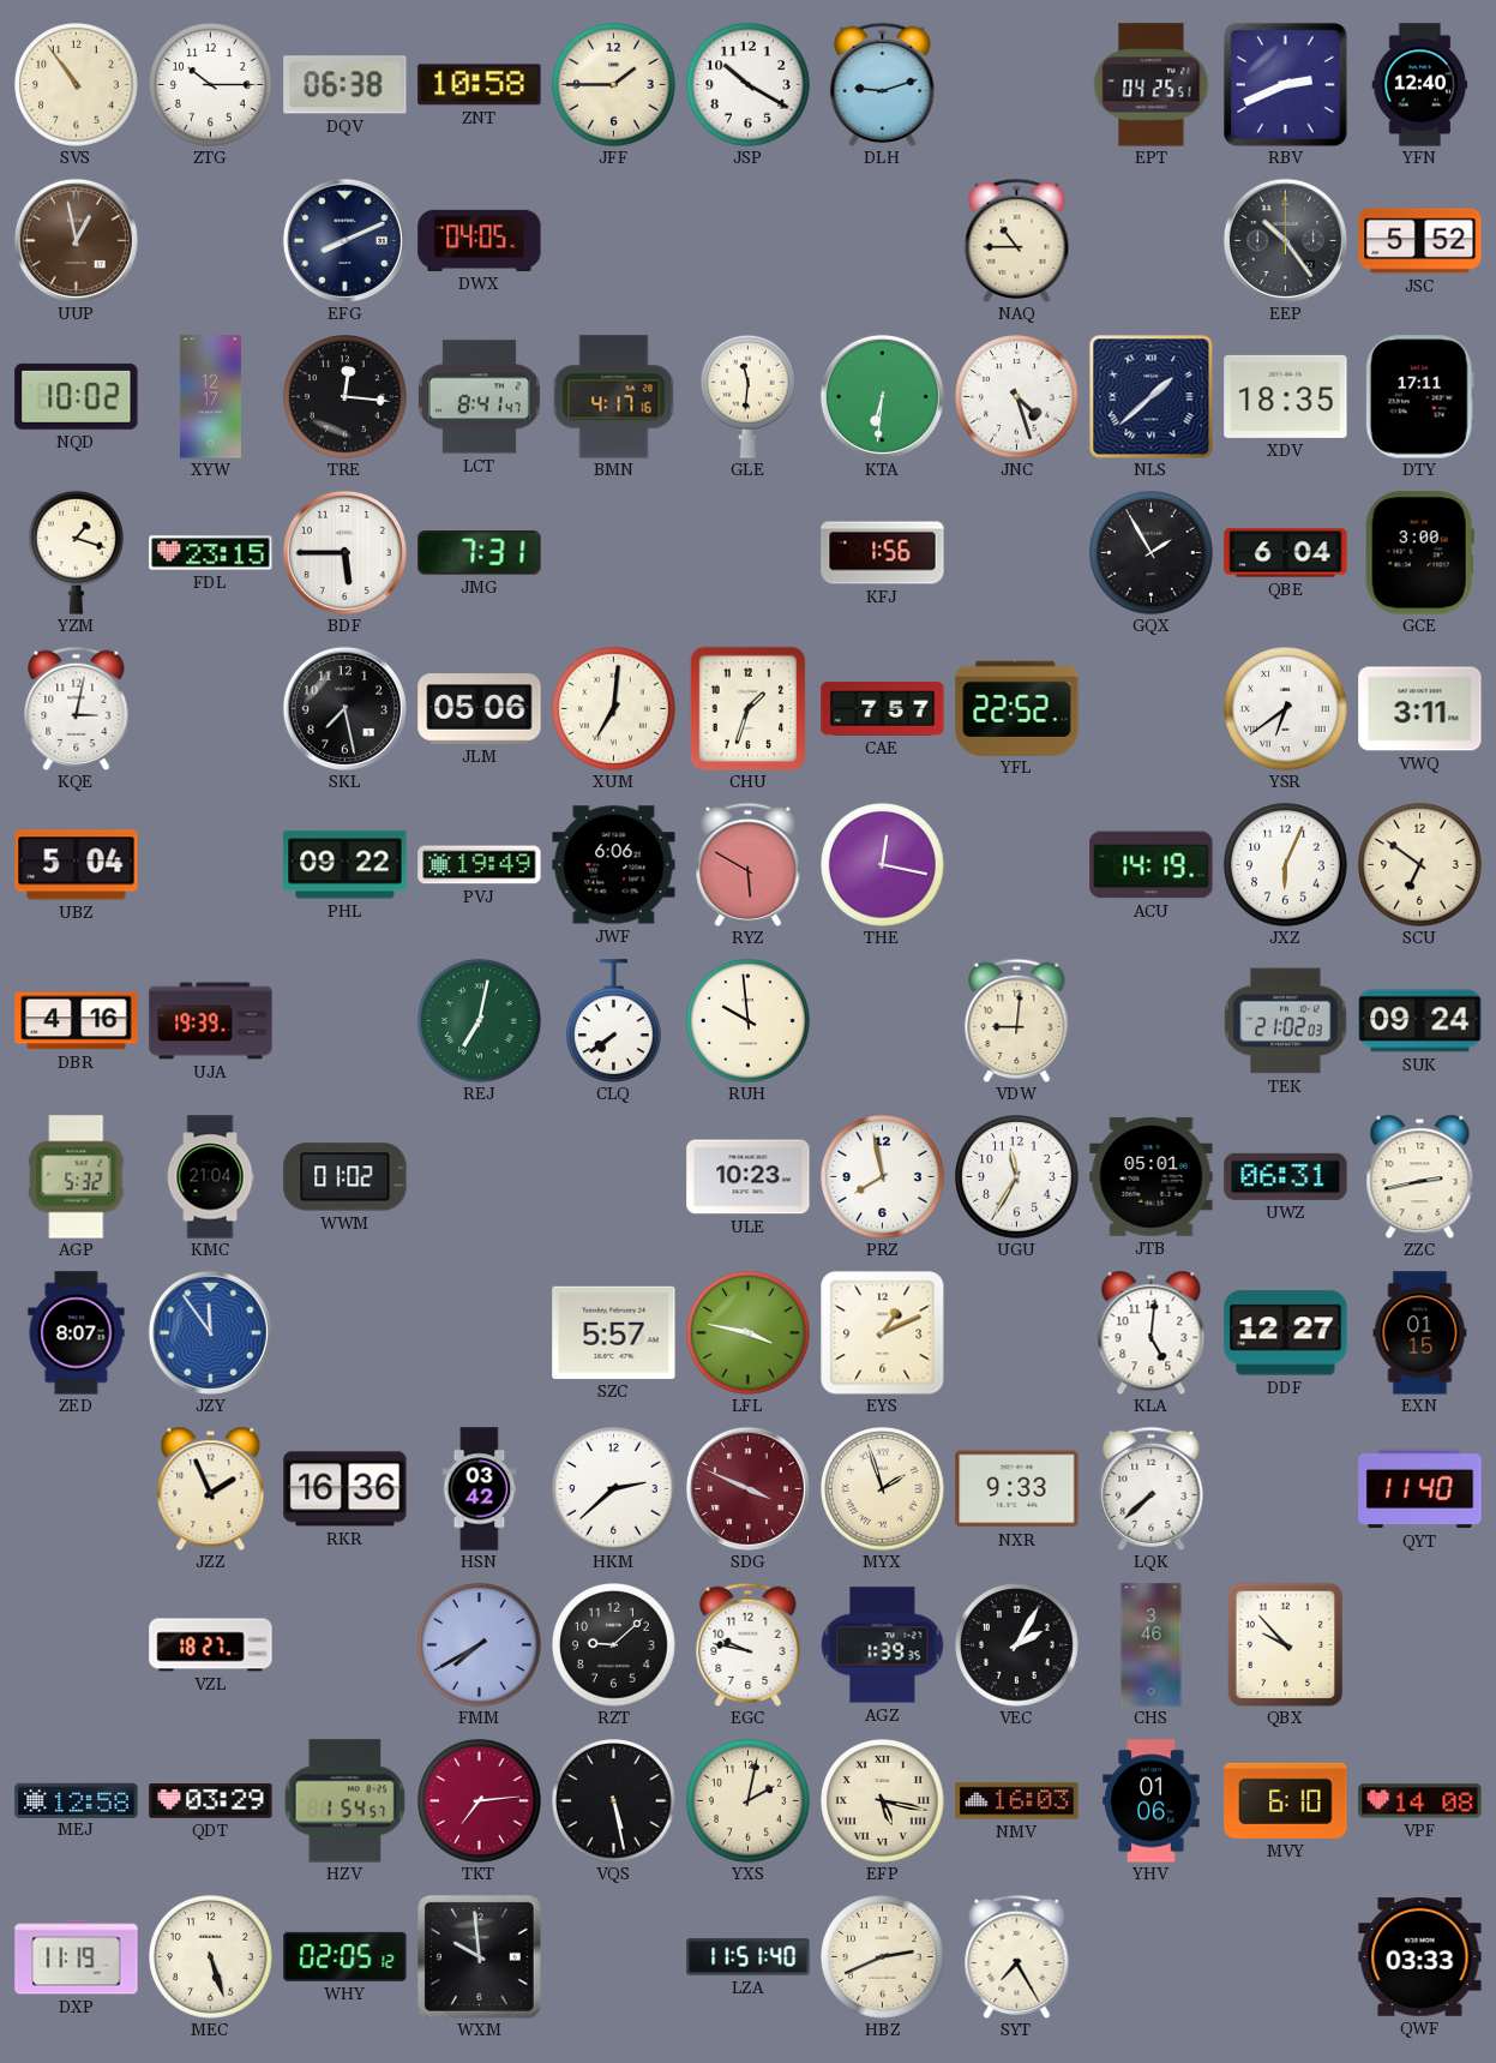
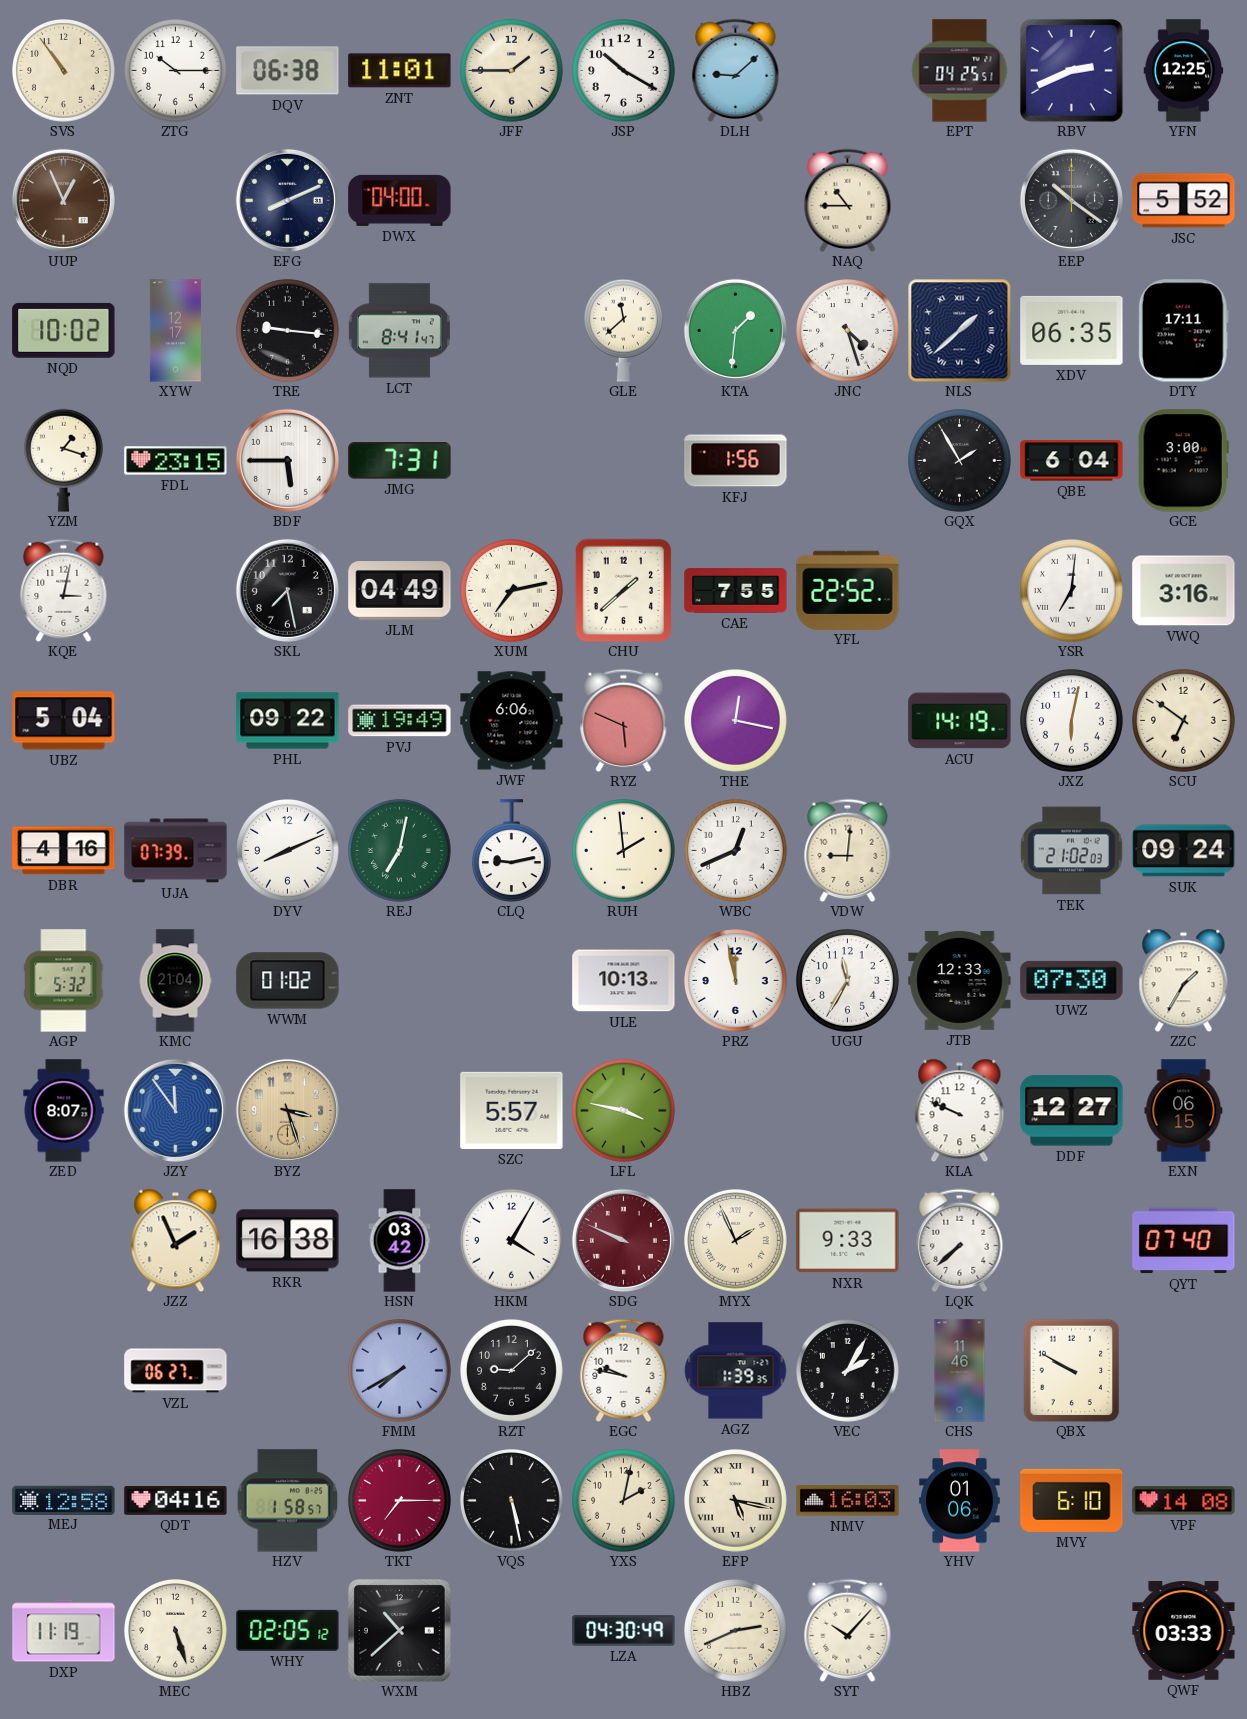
ZNT: 10:58 -> 11:01 (400, 71)
DLH: 9:12 -> 9:08 (736, 70)
YFN: 12:40 -> 12:25 (1184, 71)
UUP: 12:58 -> 12:56 (63, 200)
DWX: 04:05 -> 04:00 (400, 200)
EEP: 10:24 -> 10:21 (1071, 200)
TRE: 12:16 -> 9:16 (288, 331)
BMN: 4:17 -> none (614, 397)
GLE: 11:31 -> 11:38 (623, 330)
KTA: 6:31 -> 1:31 (735, 330)
XDV: 18:35 -> 06:35 (1072, 330)
JLM: 05:06 -> 04:49 (400, 591)
XUM: 7:01 -> 7:13 (512, 591)
CHU: 1:33 -> 1:38 (624, 590)
CAE: 7:57 -> 7:55 (736, 591)
YSR: 6:39 -> 7:01 (1072, 591)
VWQ: 3:11 -> 3:16 (1184, 591)
RYZ: 5:50 -> 5:49 (624, 720)
JXZ: 6:04 -> 6:02 (1072, 721)
UJA: 19:39 -> 07:39 (176, 851)
DYV: none -> 8:11 (288, 851)
CLQ: 7:39 -> 9:13 (511, 851)
RUH: 9:59 -> 1:59 (624, 851)
WBC: none -> 12:41 (736, 851)
ULE: 10:23 -> 10:13 (624, 981)
PRZ: 7:58 -> 11:58 (736, 981)
JTB: 05:01 -> 12:33 (960, 980)
UWZ: 06:31 -> 07:30 (1072, 980)
ZZC: 2:43 -> 1:35 (1184, 980)
BYZ: none -> 3:27 (287, 1110)
EYS: 1:11 -> none (882, 1332)
KLA: 5:01 -> 9:49 (960, 1110)
EXN: 01:15 -> 06:15 (1184, 1111)
RKR: 16:36 -> 16:38 (288, 1241)
HKM: 2:38 -> 4:05 (512, 1241)
SDG: 3:49 -> 9:49 (623, 1240)
MYX: 1:57 -> 1:56 (736, 1241)
QYT: 11:40 -> 07:40 (1184, 1241)
VZL: 18:27 -> 06:27 (176, 1371)
CHS: 3:46 -> 11:46 (960, 1371)
QBX: 9:53 -> 9:50 (1072, 1370)
QDT: 03:29 -> 04:16 (176, 1501)
HZV: 1:54 -> 1:58 (288, 1501)
TKT: 7:14 -> 7:15 (400, 1501)
WXM: 9:59 -> 10:38 (399, 1630)
LZA: 11:51 -> 04:30 (624, 1631)
SYT: 7:25 -> 10:07 (848, 1630)
